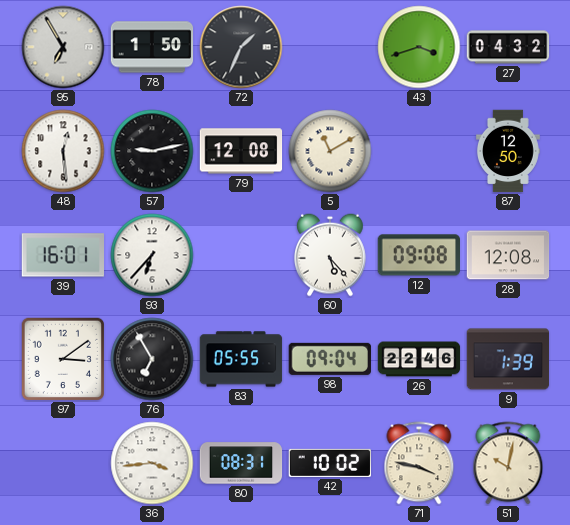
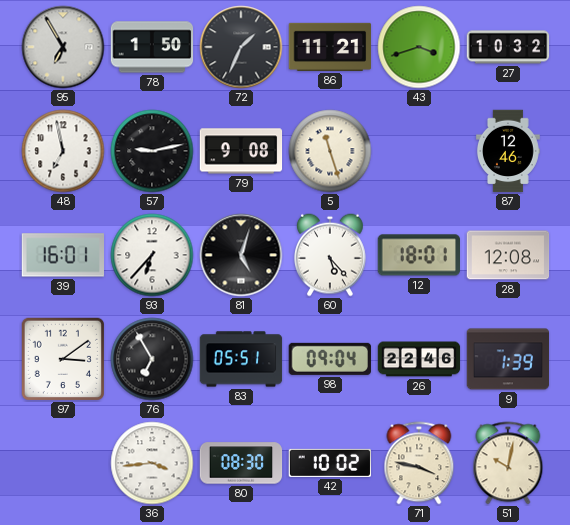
86: none -> 11:21 (330, 47)
27: 04:32 -> 10:32 (508, 47)
48: 12:29 -> 6:58 (63, 151)
79: 12:08 -> 9:08 (241, 151)
5: 11:10 -> 11:27 (330, 151)
87: 12:50 -> 12:46 (508, 151)
81: none -> 5:03 (241, 255)
12: 09:08 -> 18:01 (418, 255)
83: 05:55 -> 05:51 (241, 359)
80: 08:31 -> 08:30 (241, 463)
